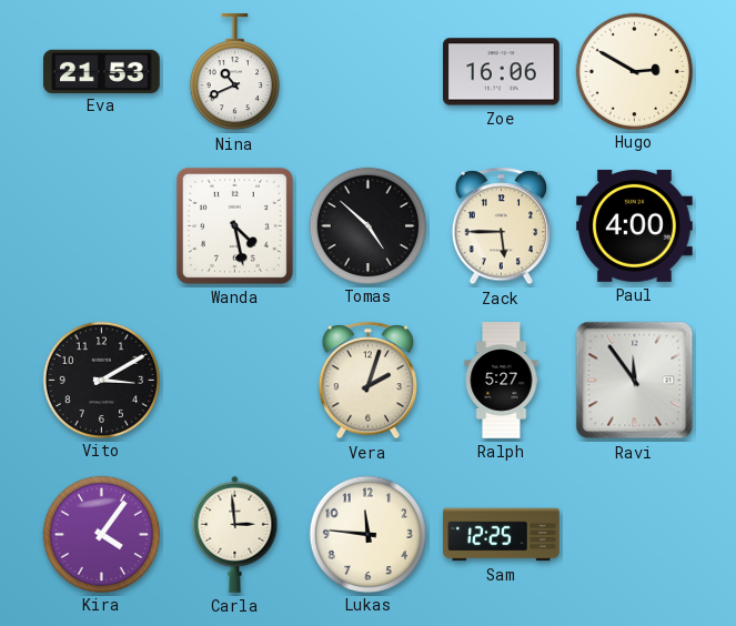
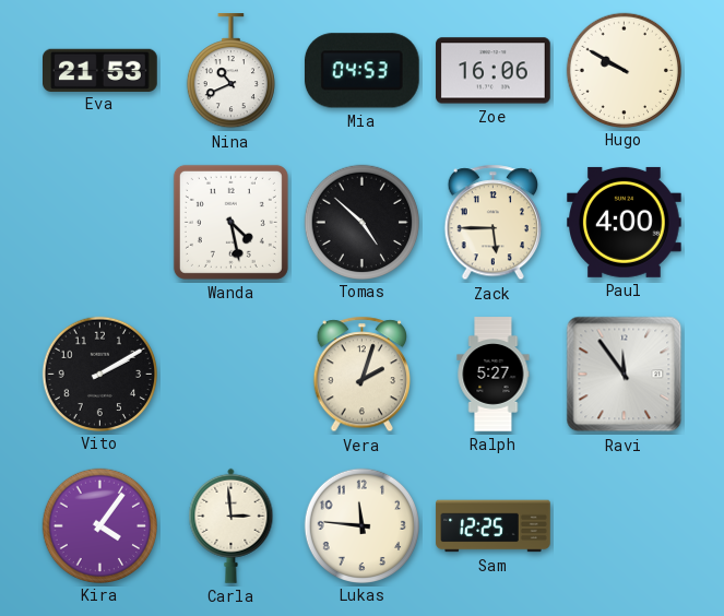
Mia: none -> 04:53 (361, 71)
Hugo: 2:50 -> 9:50 (624, 70)
Vito: 3:10 -> 2:10 (99, 374)
